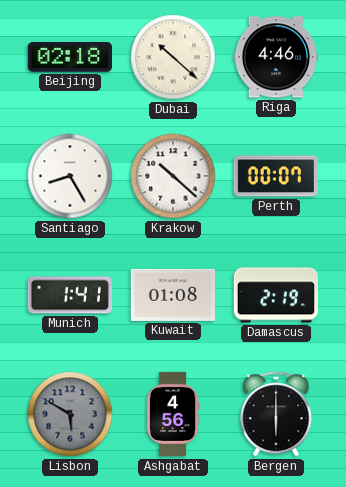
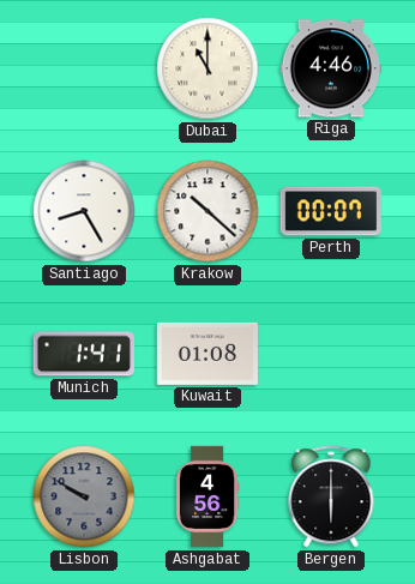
Beijing: 02:18 -> none (70, 57)
Dubai: 10:22 -> 11:00 (207, 68)
Damascus: 2:19 -> none (275, 295)
Lisbon: 5:50 -> 9:50 (84, 496)
